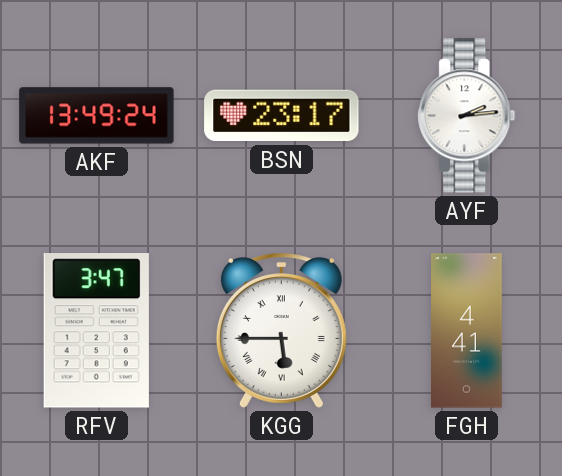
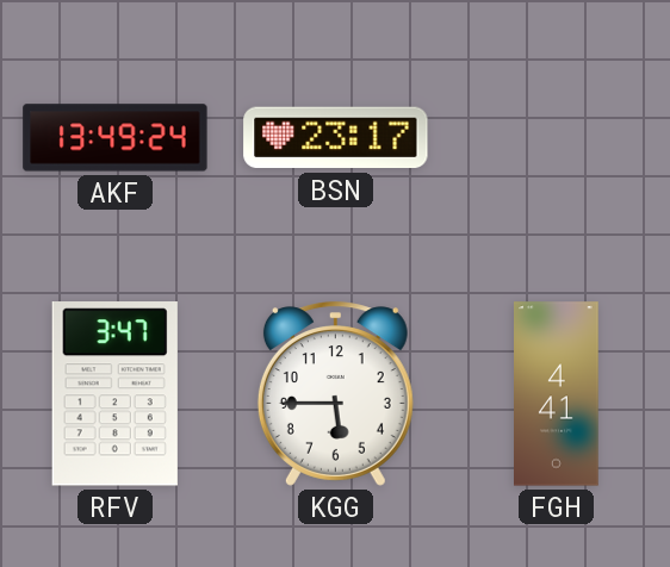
AYF: 2:14 -> none (467, 116)
KGG numerals: Roman -> Arabic (335, 394)
